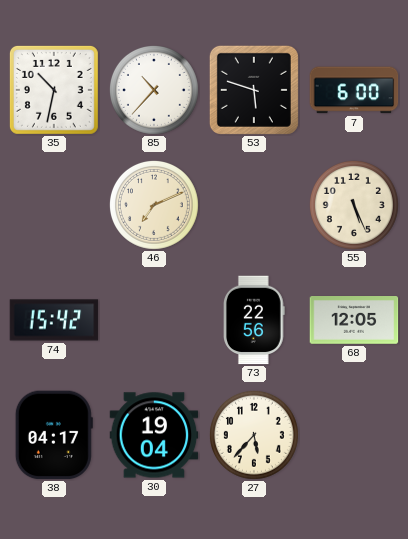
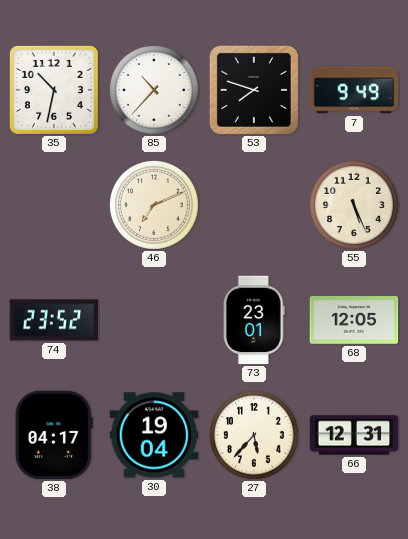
53: 5:48 -> 7:48 (254, 90)
7: 6:00 -> 9:49 (354, 90)
74: 15:42 -> 23:52 (54, 320)
73: 22:56 -> 23:01 (255, 320)
66: none -> 12:31 (354, 435)
